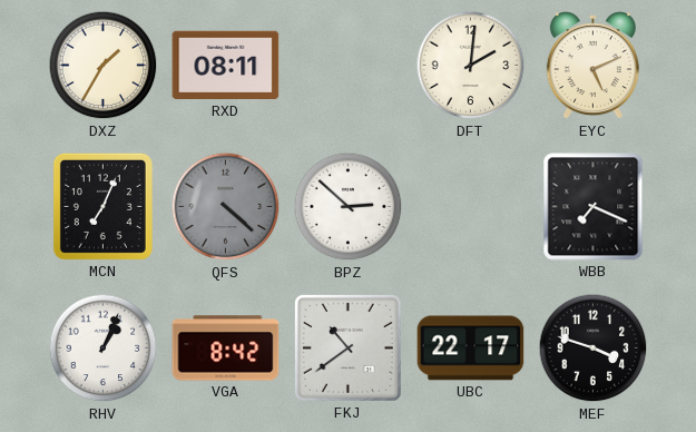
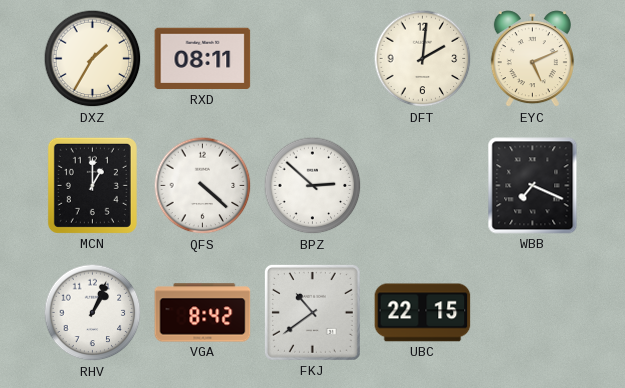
MCN: 7:04 -> 1:00 (92, 185)
QFS dial: grey -> white (203, 186)
UBC: 22:17 -> 22:15 (423, 313)
MEF: 3:48 -> none (594, 348)
